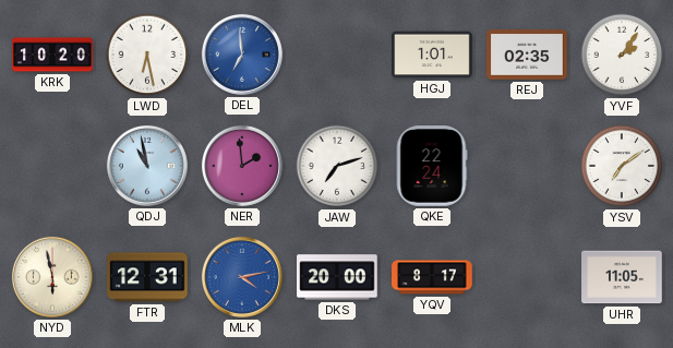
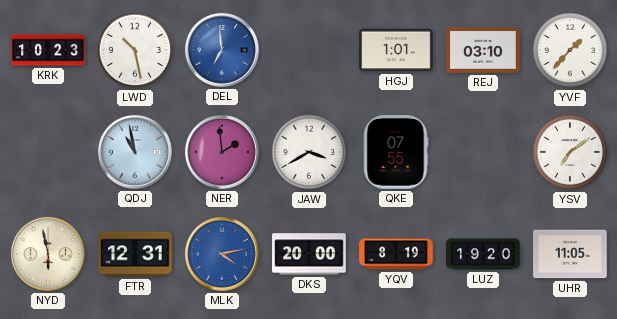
KRK: 10:20 -> 10:23 (48, 50)
LWD: 6:28 -> 10:28 (135, 50)
REJ: 02:35 -> 03:10 (483, 50)
YVF: 2:06 -> 1:37 (570, 50)
JAW: 7:12 -> 3:40 (309, 152)
QKE: 22:24 -> 07:55 (396, 152)
YQV: 8:17 -> 8:19 (396, 254)
LUZ: none -> 19:20 (483, 254)
